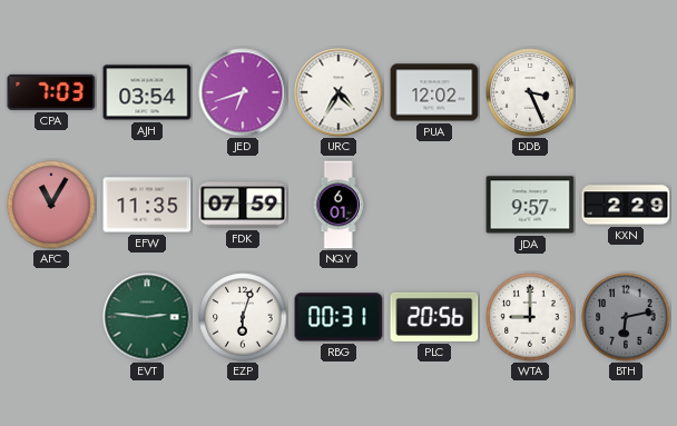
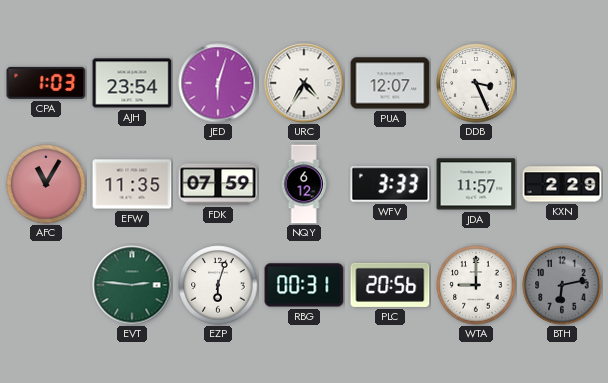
CPA: 7:03 -> 1:03 (46, 83)
AJH: 03:54 -> 23:54 (132, 83)
JED: 6:42 -> 6:03 (218, 83)
PUA: 12:02 -> 12:07 (390, 83)
NQY: 6:01 -> 6:12 (304, 184)
WFV: none -> 3:33 (390, 184)
JDA: 9:57 -> 11:57 (476, 184)
